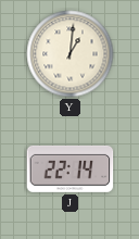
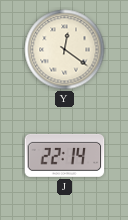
Y: 1:01 -> 12:21 (65, 50)
